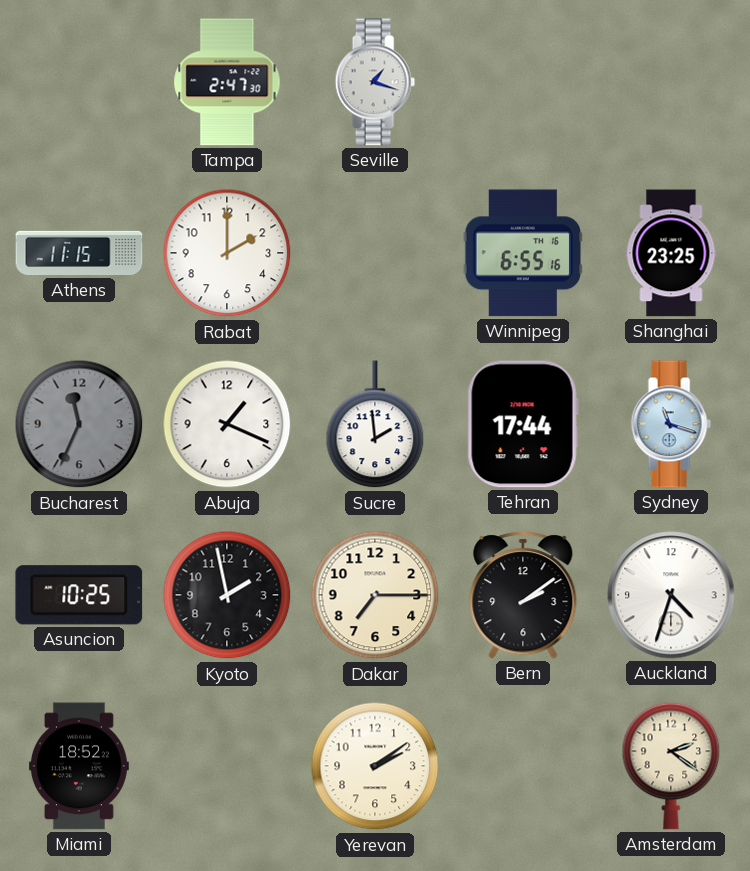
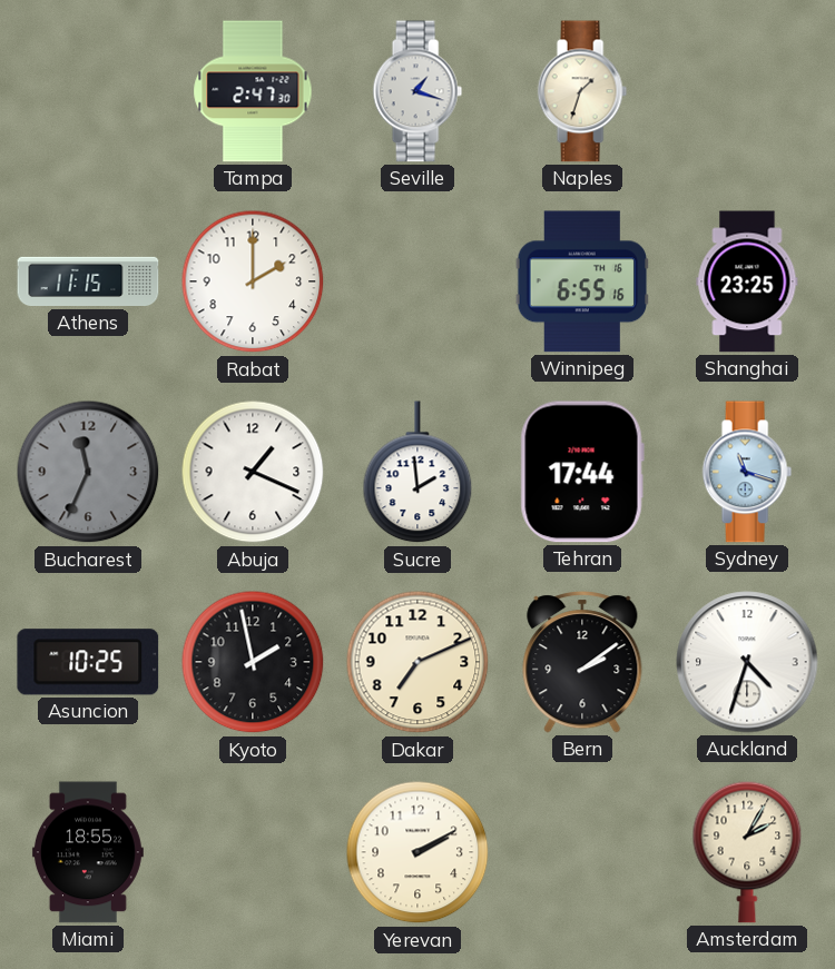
Naples: none -> 1:33 (582, 91)
Dakar: 7:15 -> 7:11 (417, 662)
Miami: 18:52 -> 18:55 (88, 852)
Yerevan: 2:09 -> 2:10 (417, 852)
Amsterdam: 2:21 -> 2:05 (747, 852)
